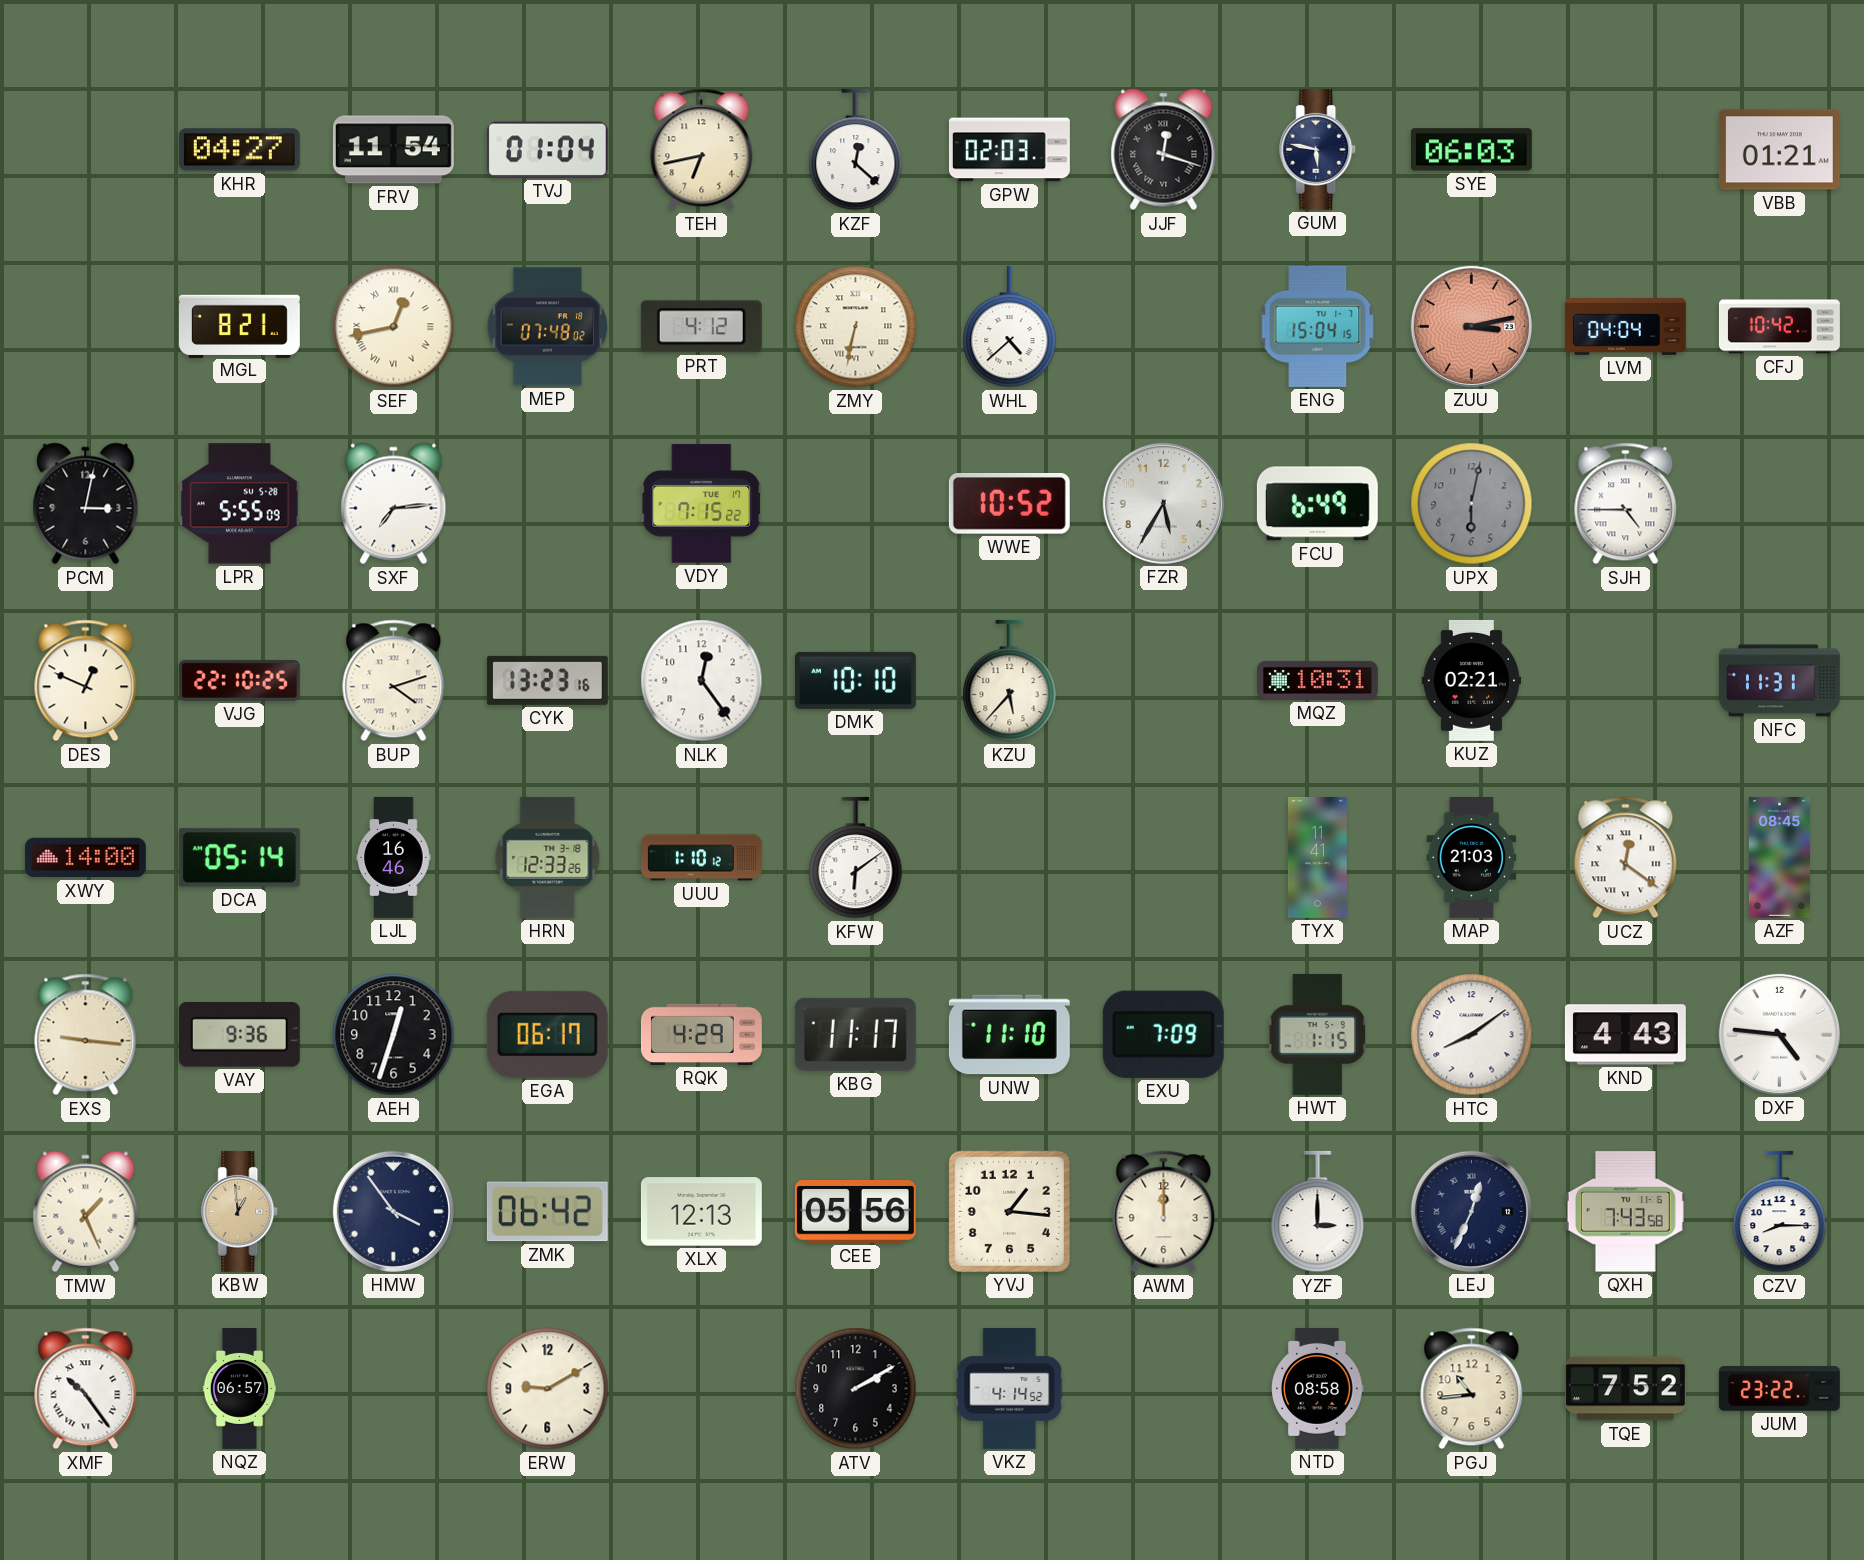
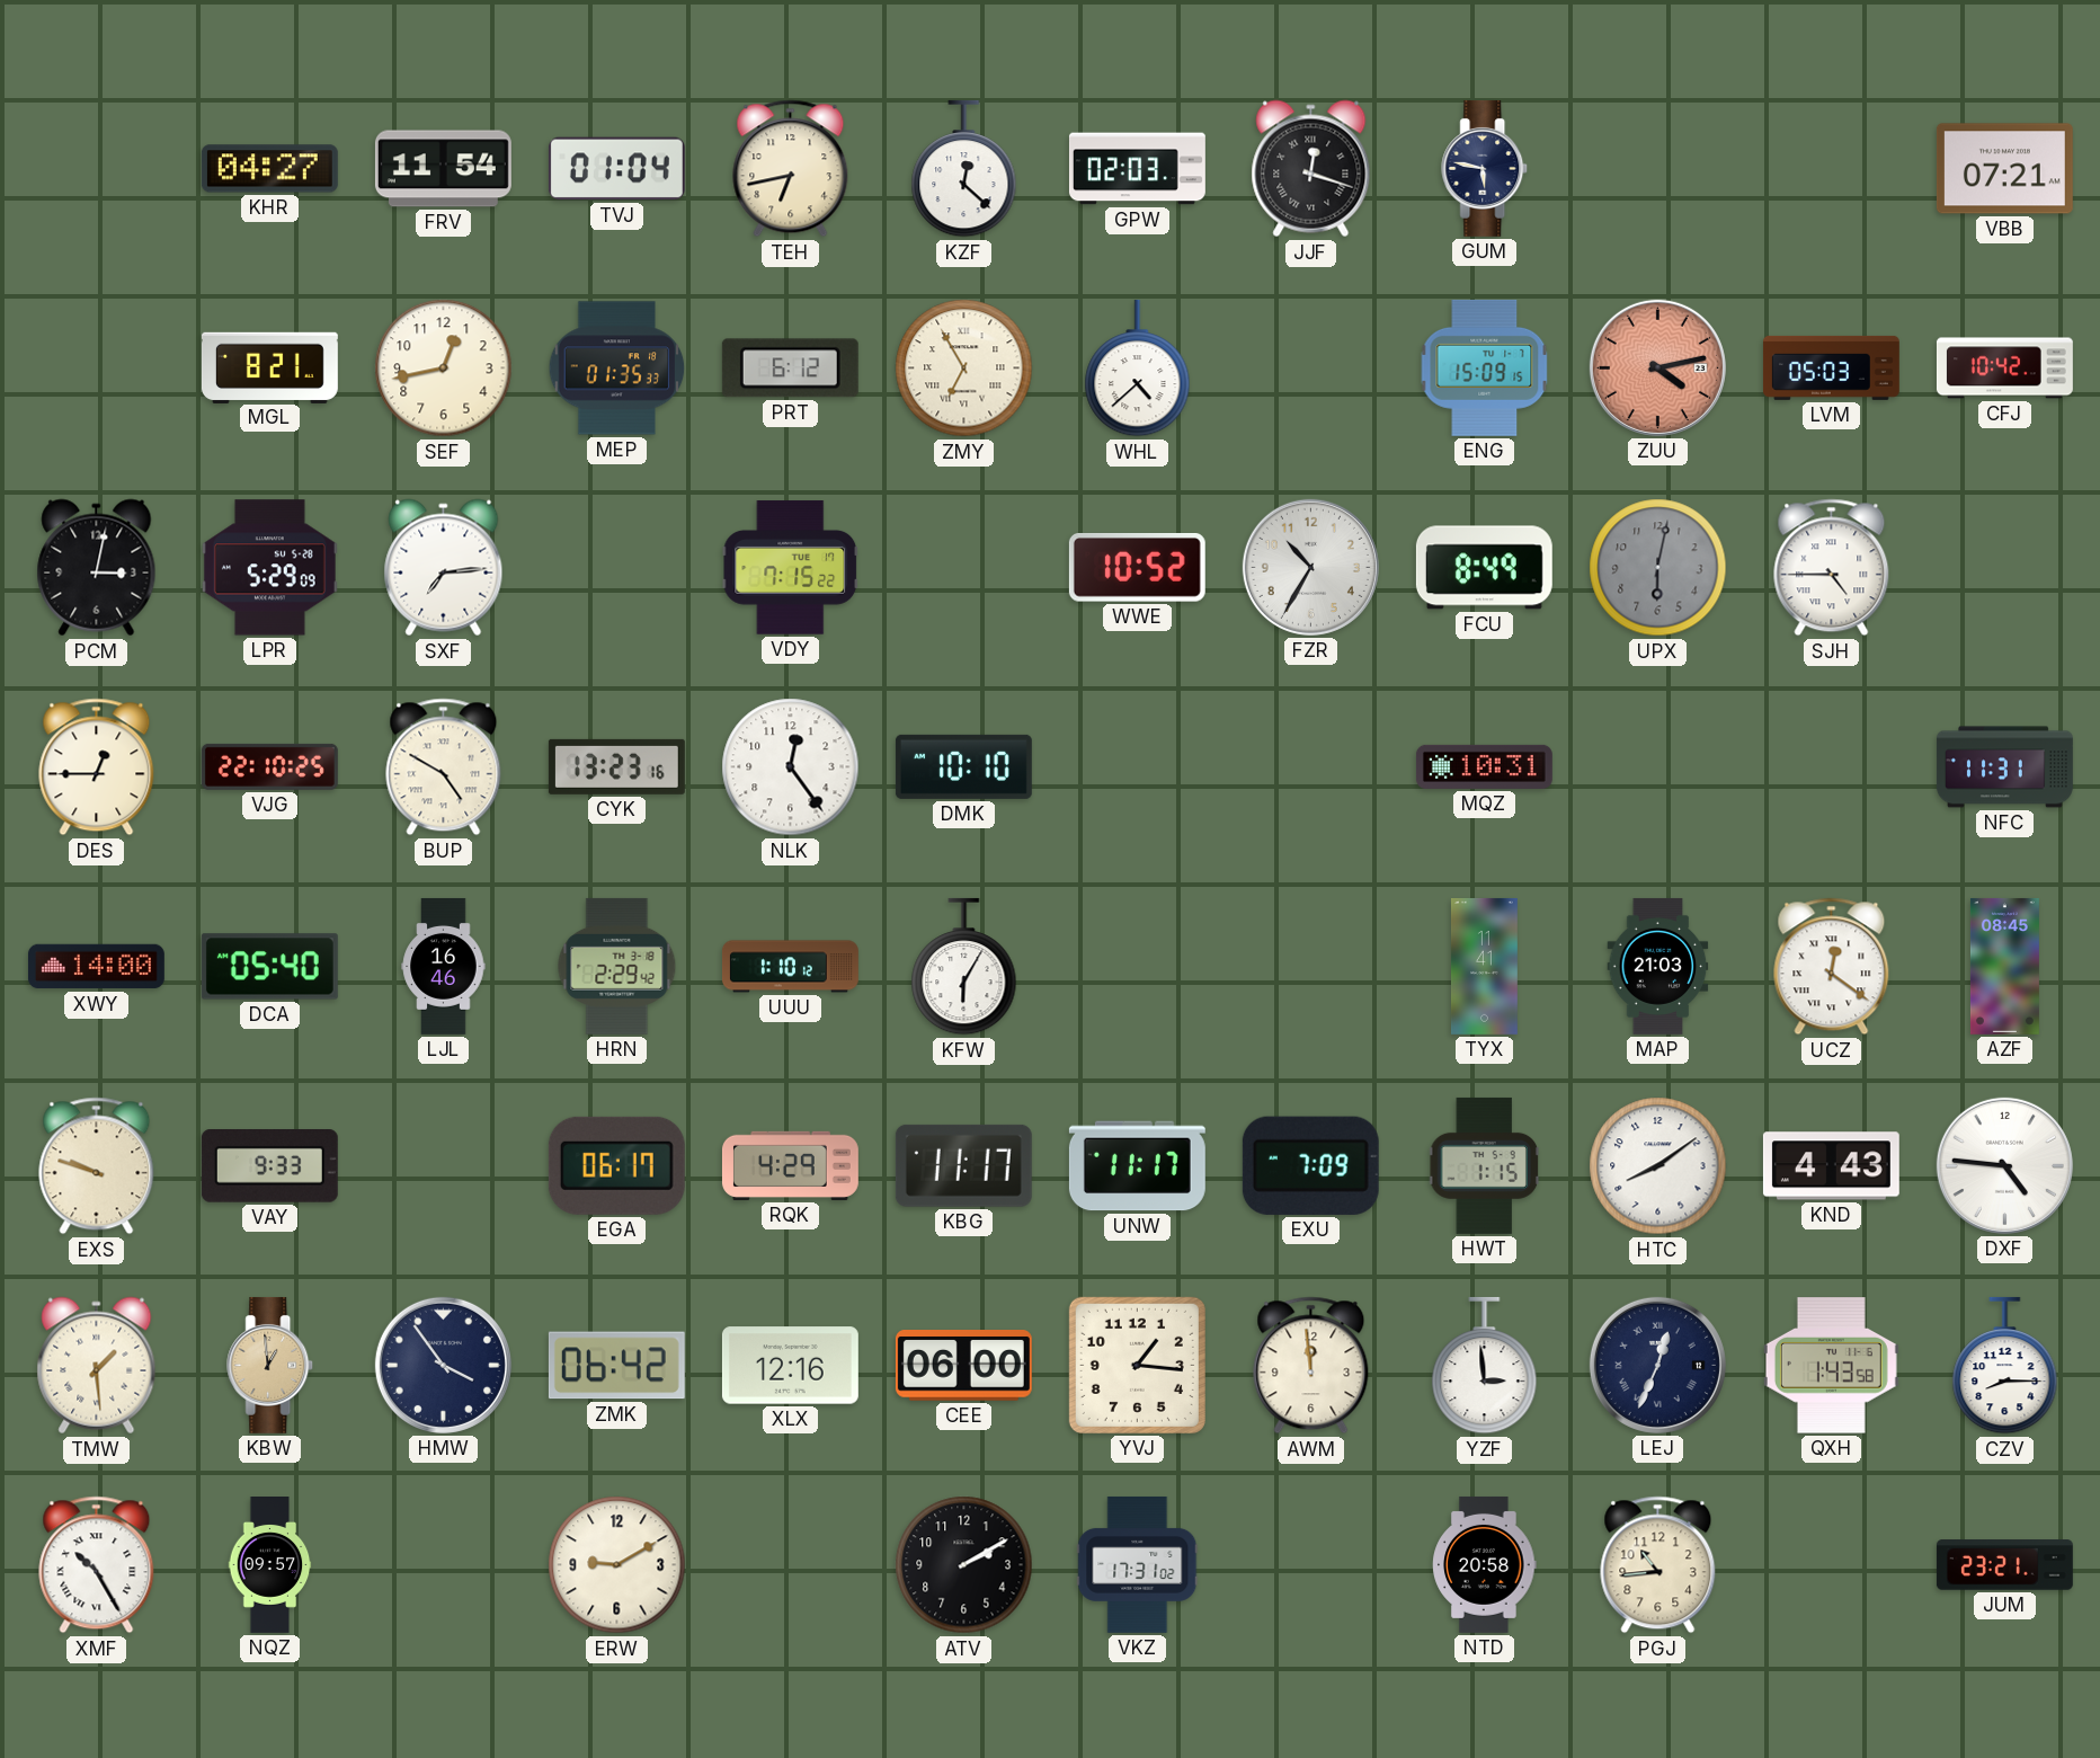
SYE: 06:03 -> none (1471, 150)
VBB: 01:21 -> 07:21 (2004, 169)
SEF numerals: Roman -> Arabic (444, 369)
MEP: 07:48 -> 01:35 (617, 369)
PRT: 4:12 -> 6:12 (790, 369)
ZMY: 6:32 -> 6:55 (964, 369)
ENG: 15:04 -> 15:09 (1485, 367)
ZUU: 3:13 -> 4:13 (1657, 367)
LVM: 04:04 -> 05:03 (1831, 367)
LPR: 5:55 -> 5:29 (269, 568)
FZR: 5:35 -> 10:35 (1310, 567)
FCU: 6:49 -> 8:49 (1484, 568)
DES: 12:49 -> 12:45 (97, 767)
BUP: 4:12 -> 4:50 (444, 767)
KZU: 5:37 -> none (1010, 681)
KUZ: 02:21 -> none (1471, 680)
DCA: 05:14 -> 05:40 (269, 967)
HRN: 12:33 -> 2:29 (617, 966)
KFW: 6:09 -> 6:05 (964, 967)
EXS: 9:16 -> 9:48 (97, 1166)
VAY: 9:36 -> 9:33 (269, 1166)
AEH: 12:33 -> none (394, 1035)
UNW: 11:10 -> 11:17 (1137, 1166)
TMW: 1:26 -> 1:29 (97, 1366)
XLX: 12:13 -> 12:16 (790, 1366)
CEE: 05:56 -> 06:00 (963, 1366)
AWM: 12:00 -> 11:59 (1311, 1366)
YZF: 3:00 -> 2:59 (1485, 1366)
QXH: 7:43 -> 1:43 (1831, 1366)
XMF: 10:24 -> 10:25 (97, 1565)
NQZ: 06:57 -> 09:57 (270, 1565)
VKZ: 4:14 -> 17:31 (1138, 1564)
NTD: 08:58 -> 20:58 (1485, 1564)
TQE: 7:52 -> none (1625, 1389)
JUM: 23:22 -> 23:21 (2004, 1565)
